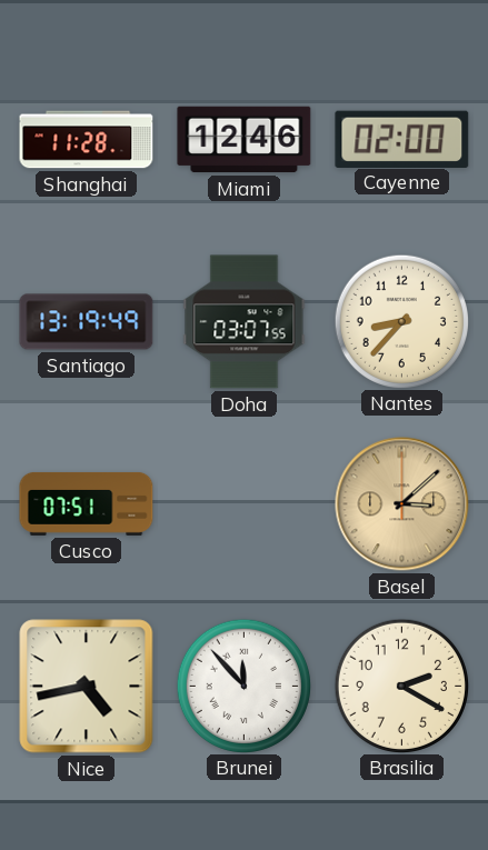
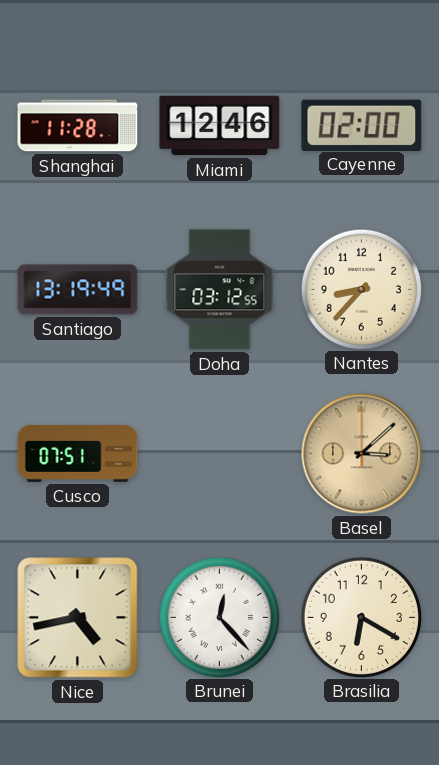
Doha: 03:07 -> 03:12 (220, 290)
Brunei: 11:53 -> 12:23 (219, 617)
Brasilia: 2:20 -> 6:20 (361, 617)
